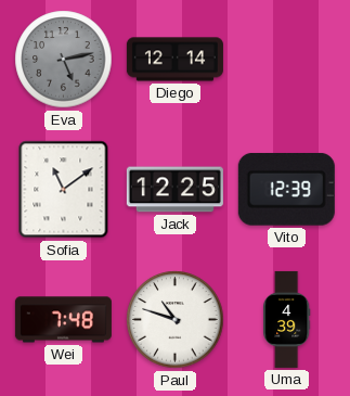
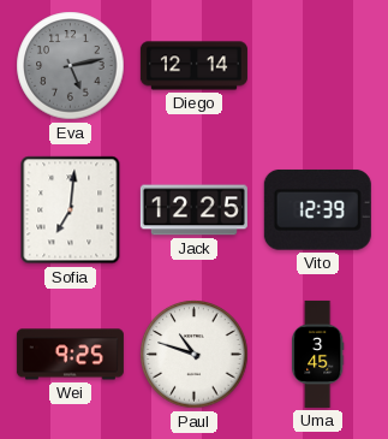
Sofia: 11:09 -> 7:01 (71, 210)
Wei: 7:48 -> 9:25 (70, 355)
Uma: 4:39 -> 3:45 (318, 354)
